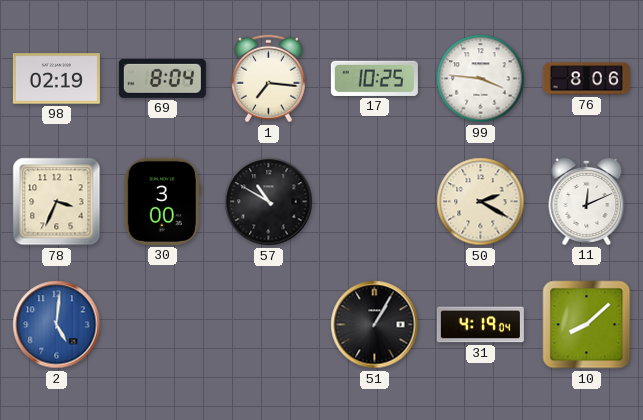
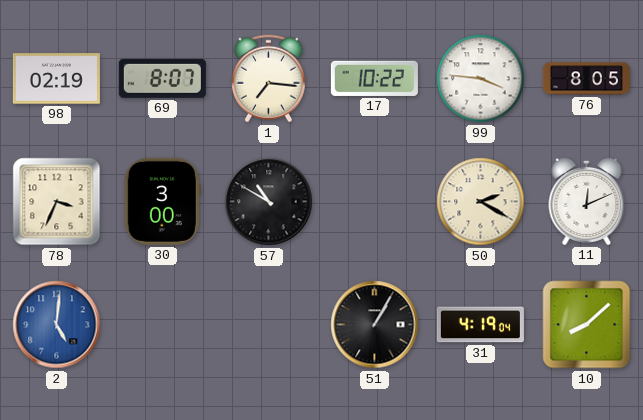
69: 8:04 -> 8:07 (162, 78)
17: 10:25 -> 10:22 (374, 78)
76: 8:06 -> 8:05 (586, 79)
